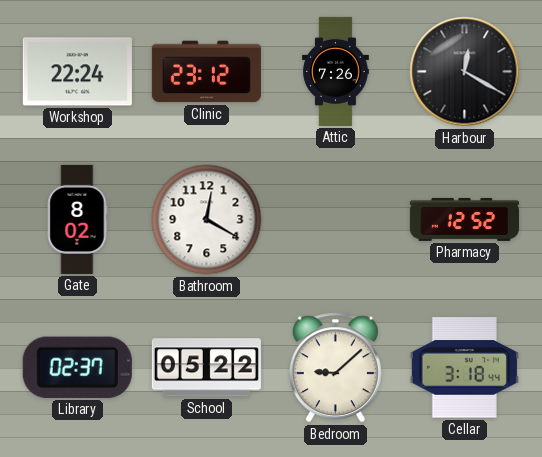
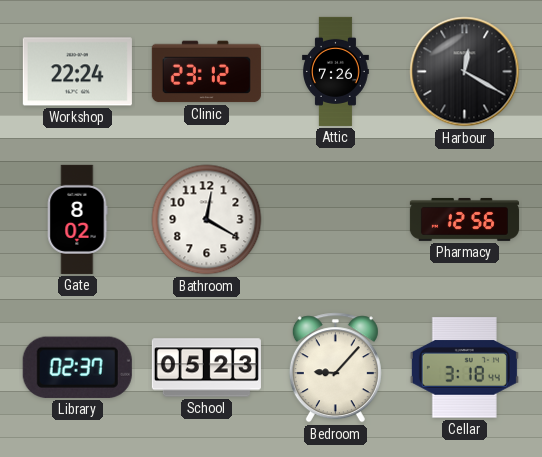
Pharmacy: 12:52 -> 12:56 (464, 219)
School: 05:22 -> 05:23 (206, 368)
Bedroom: 9:08 -> 9:07 (335, 368)
